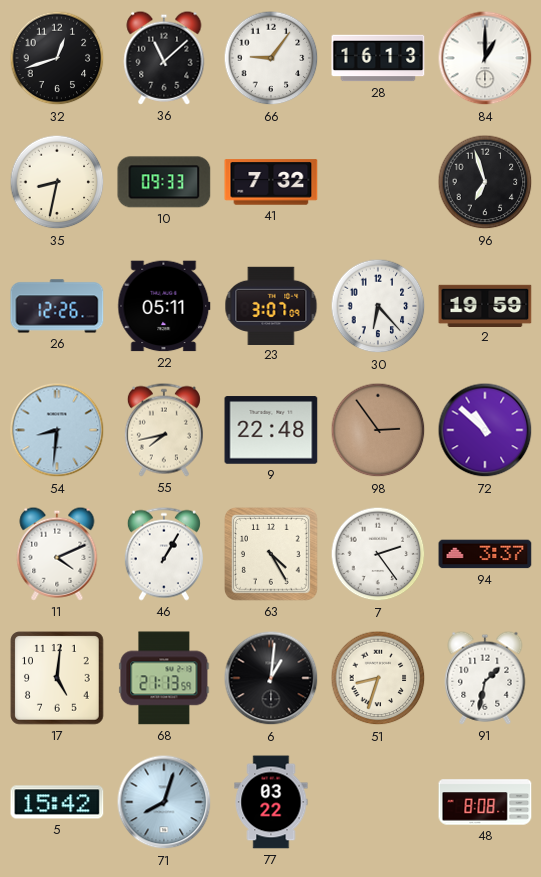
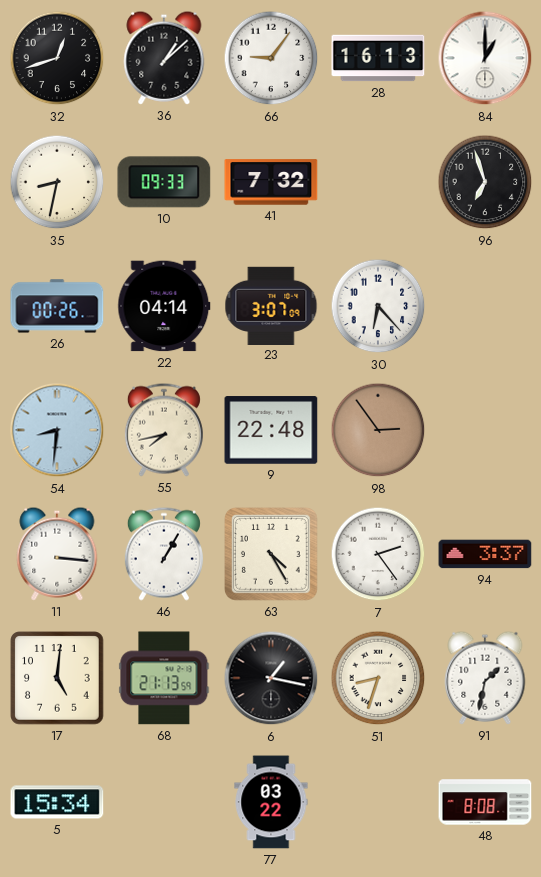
36: 11:08 -> 1:08 (164, 58)
26: 12:26 -> 00:26 (57, 306)
22: 05:11 -> 04:14 (164, 306)
2: 19:59 -> none (485, 305)
72: 10:52 -> none (485, 430)
11: 4:11 -> 3:16 (57, 554)
6: 1:01 -> 1:17 (271, 678)
5: 15:42 -> 15:34 (57, 802)
71: 8:03 -> none (164, 802)
